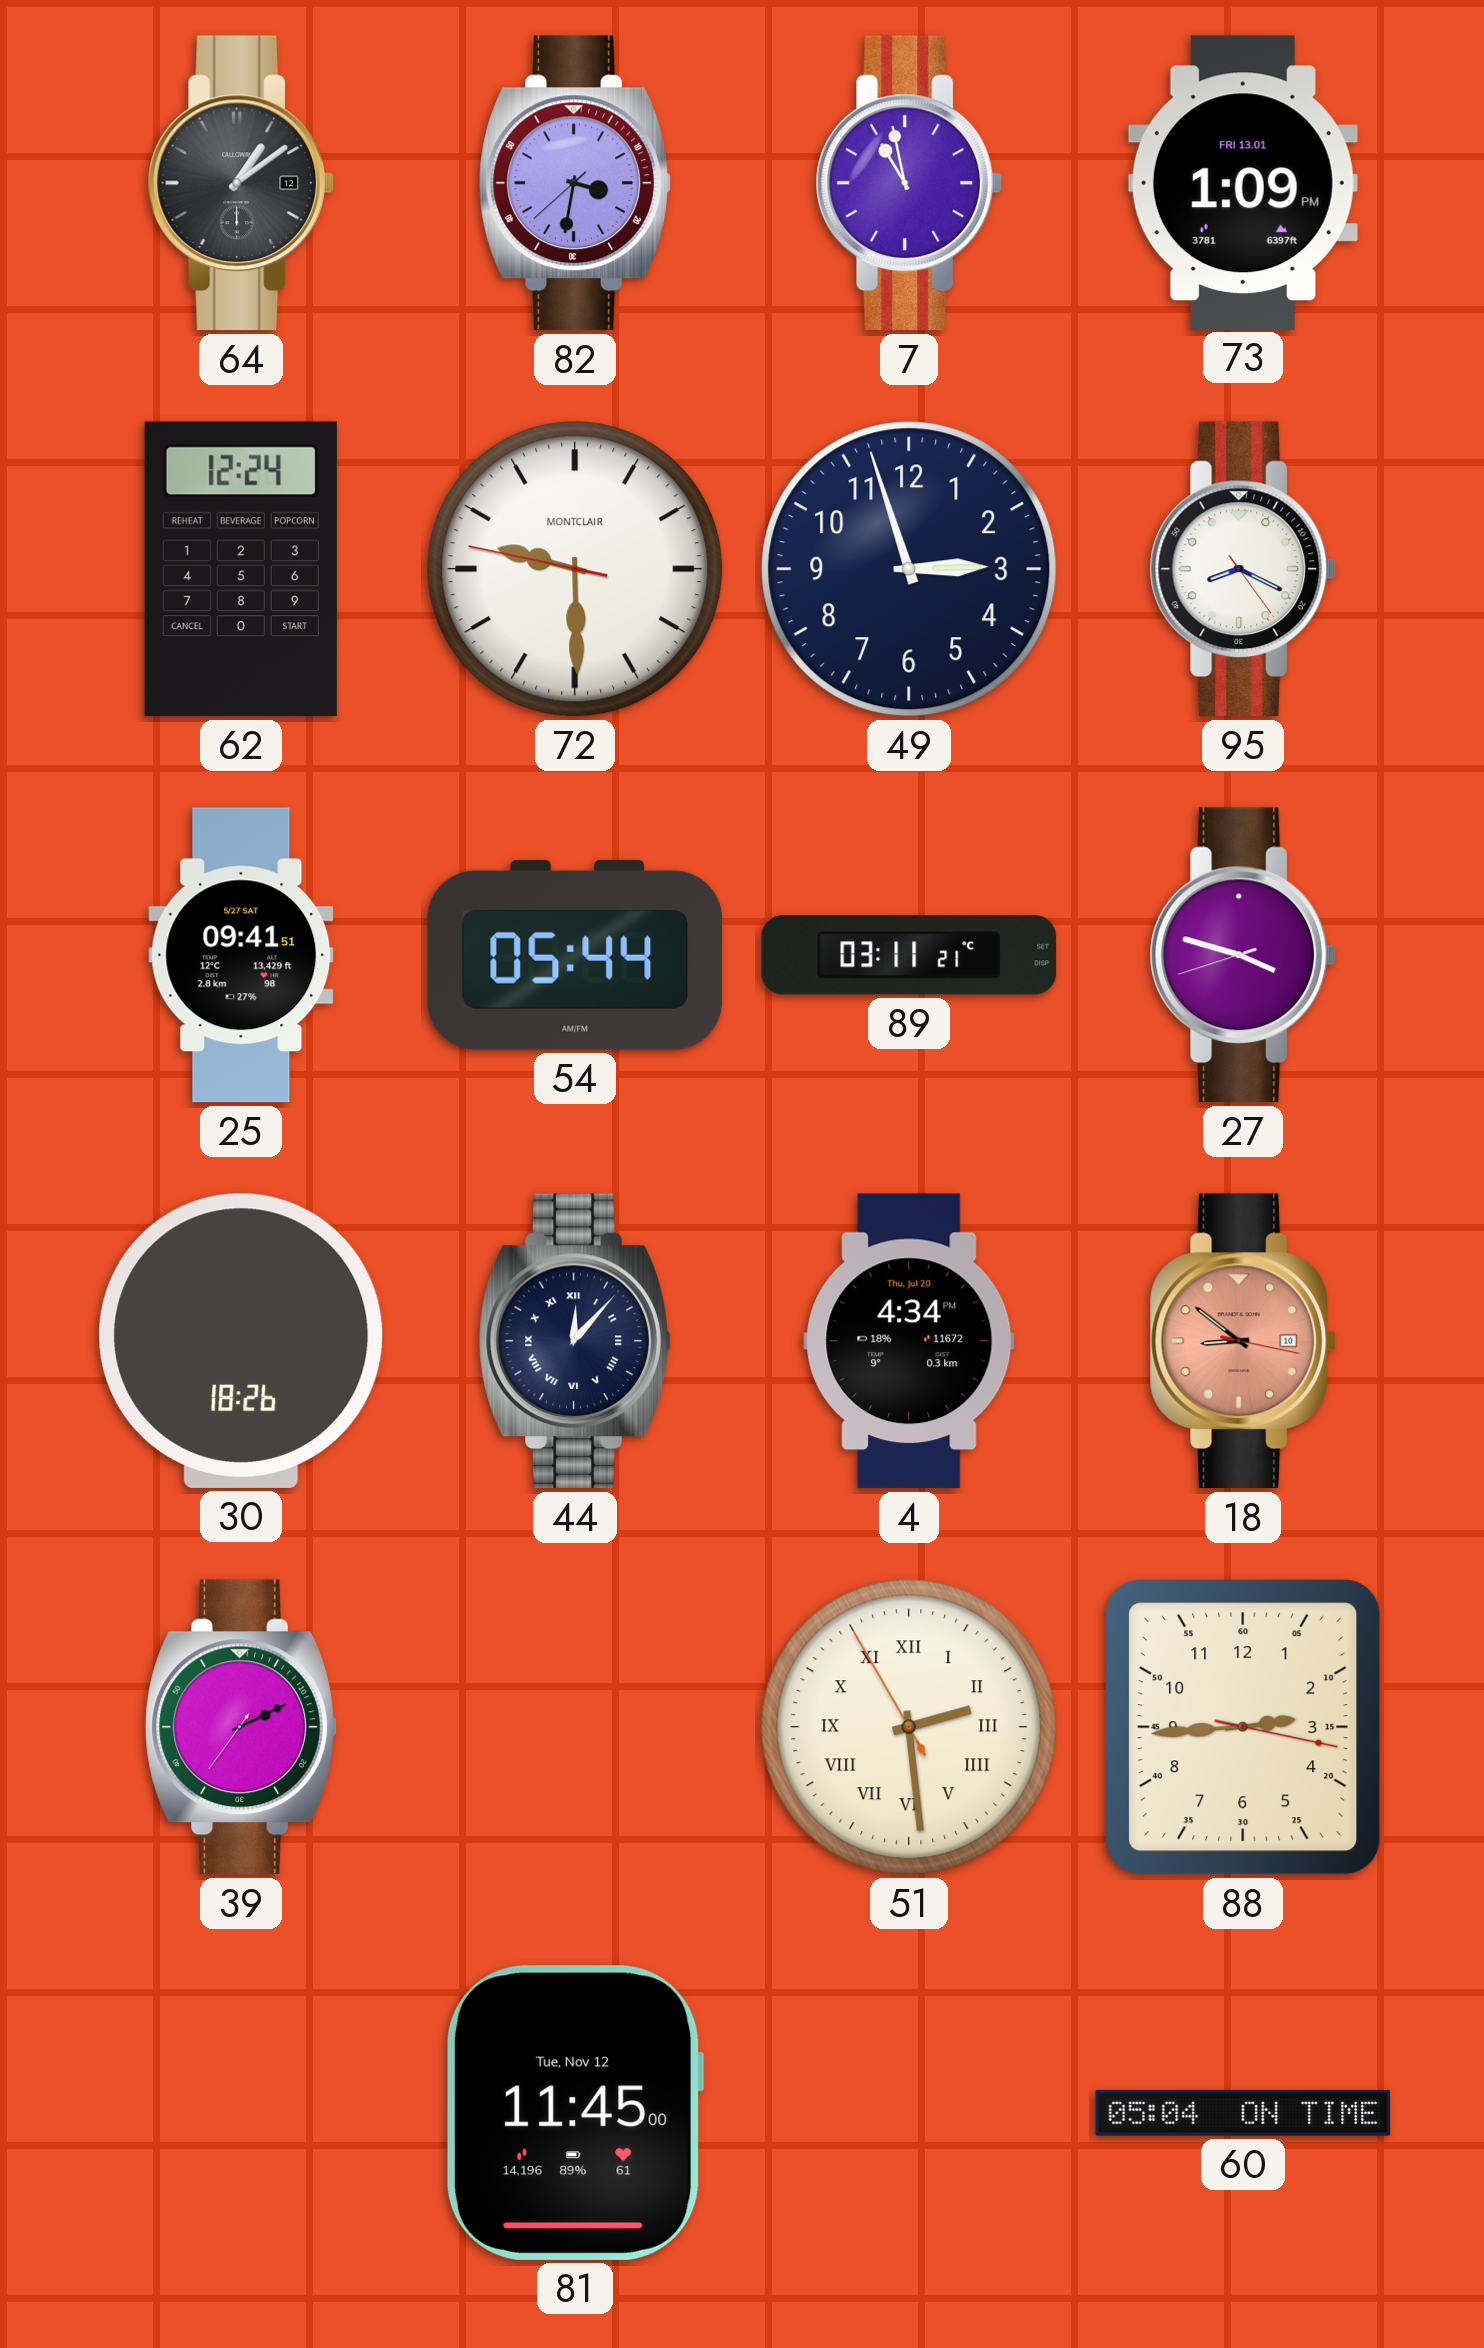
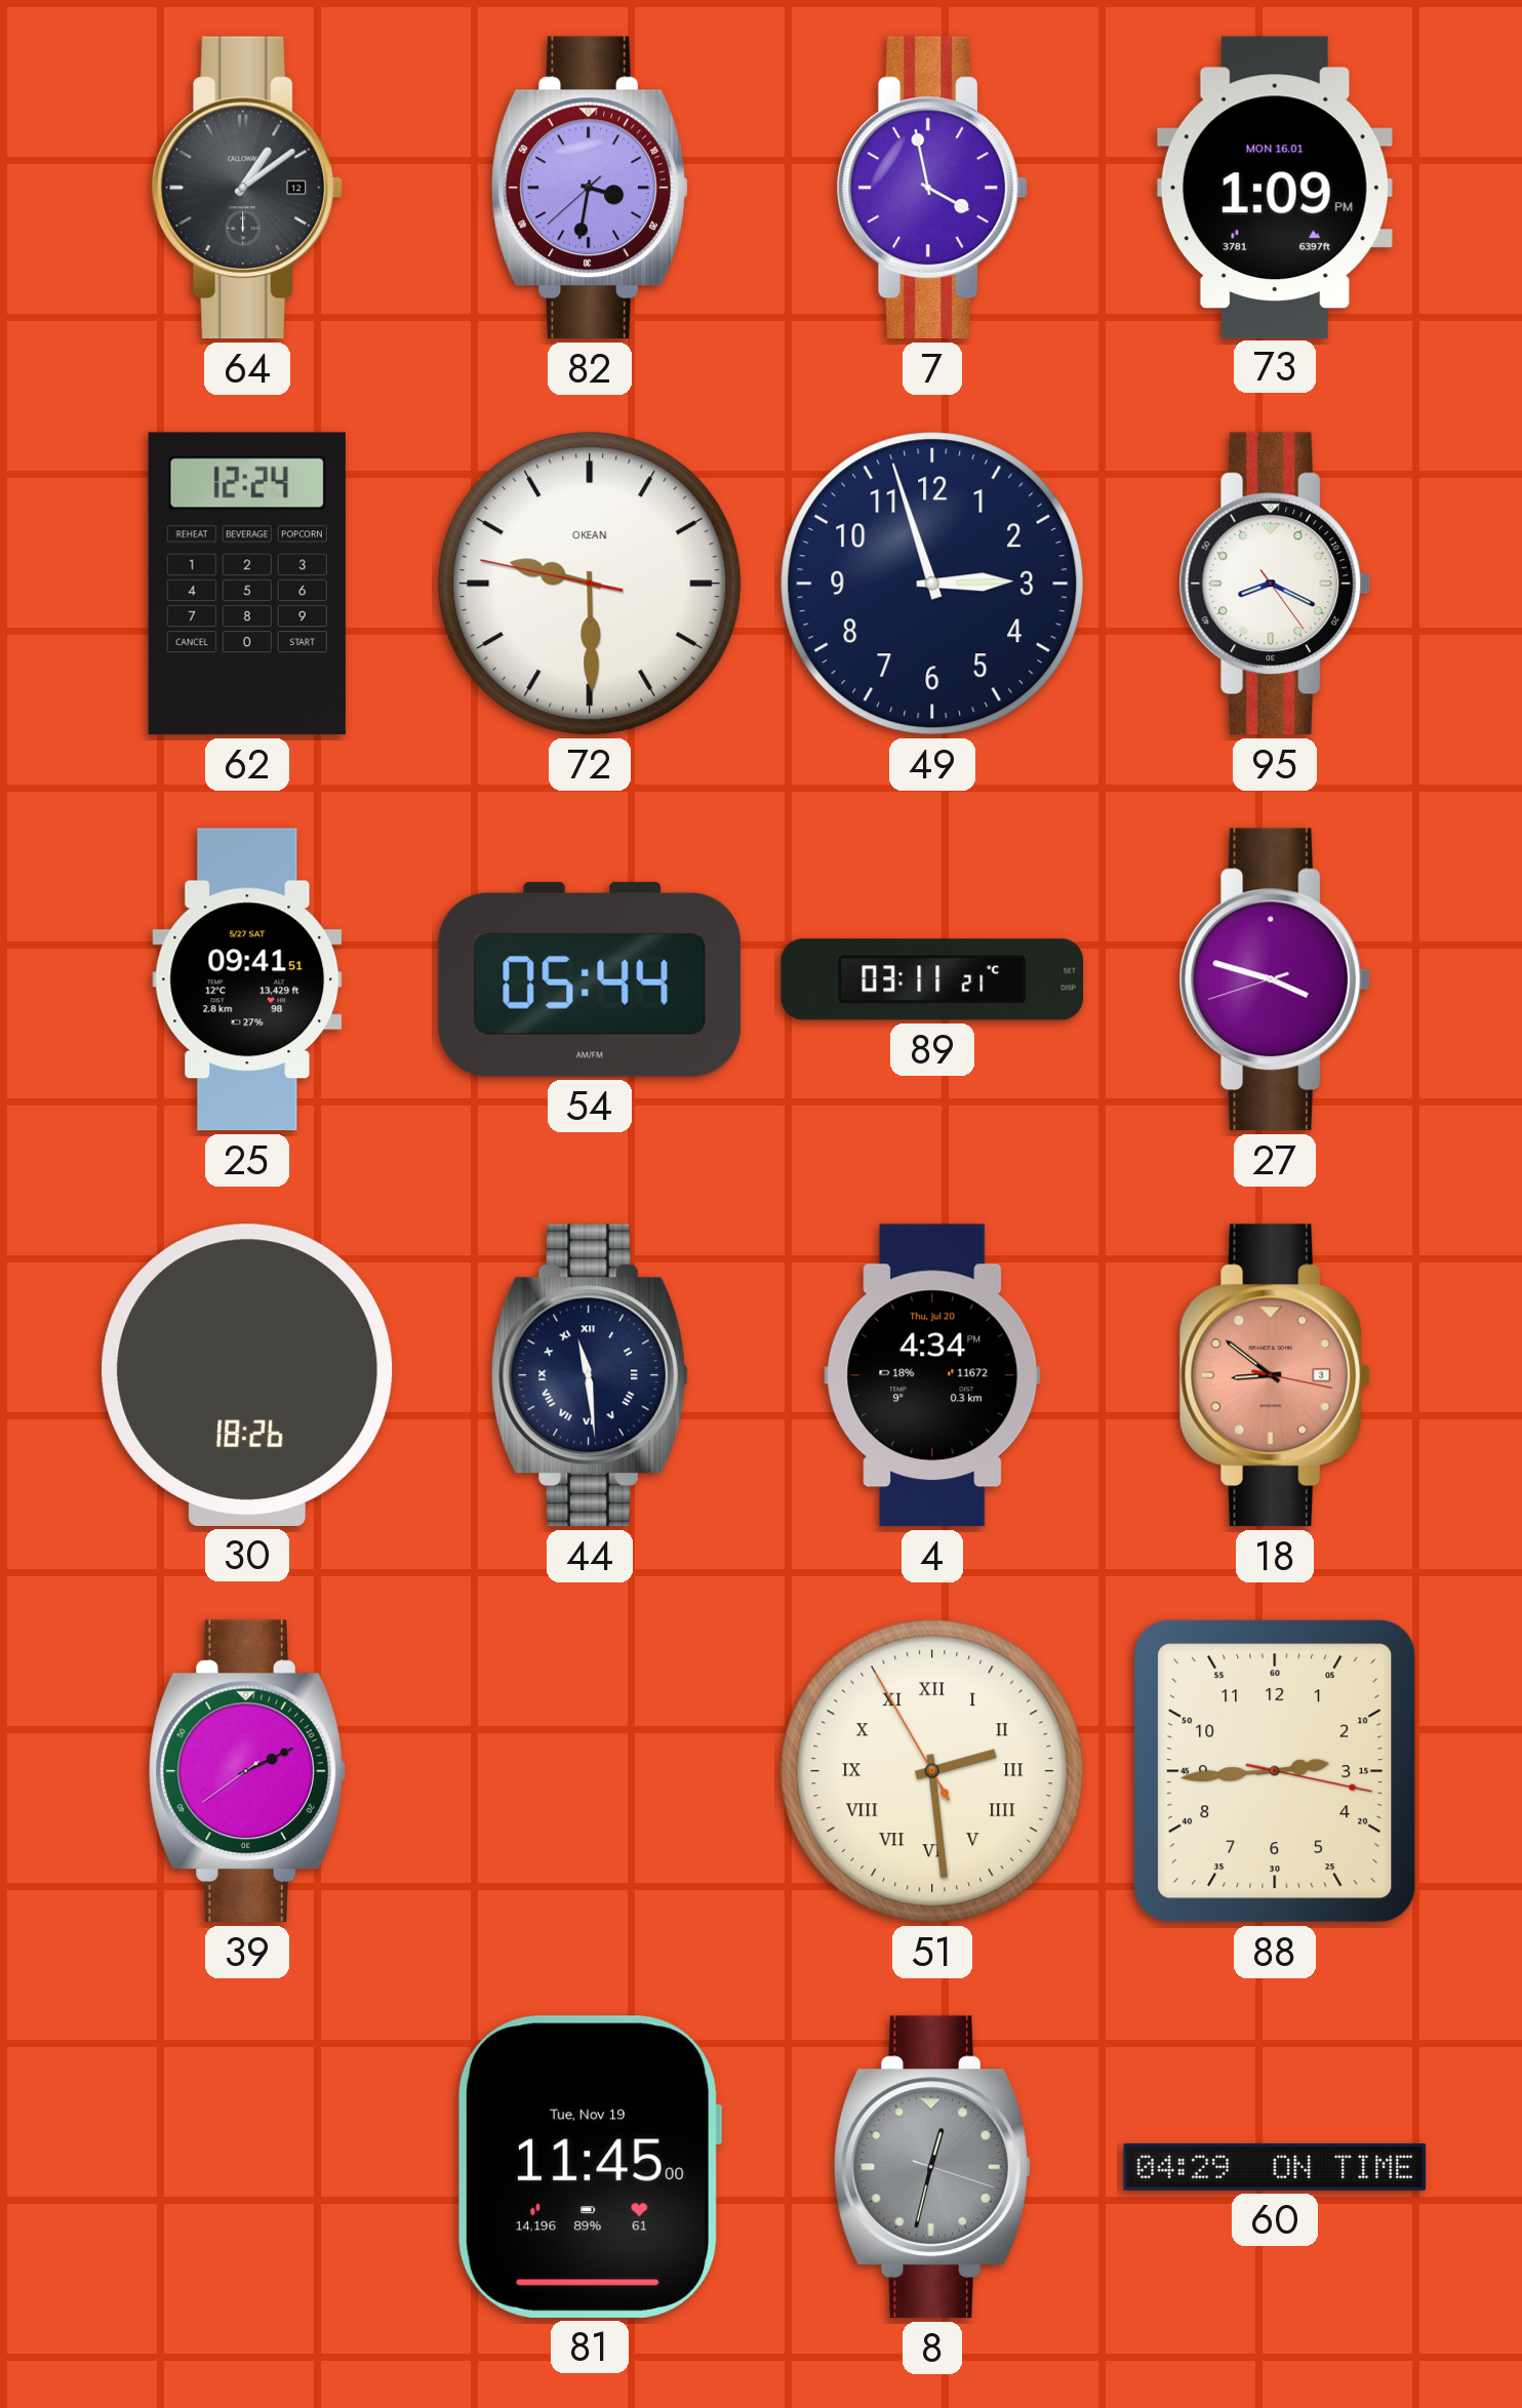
7: 10:58 -> 3:58 (932, 188)
73 date: FRI 13.01 -> MON 16.01 (1275, 187)
72 brand: MONTCLAIR -> OKEAN (590, 584)
44: 12:07 -> 11:29 (590, 1375)
18 date: 10 -> 3 (1275, 1375)
39: 2:10:36 -> 2:10:39 (247, 1771)
81 date: Tue, Nov 12 -> Tue, Nov 19 (590, 2167)
8: none -> 12:32 (932, 2167)
60: 05:04 -> 04:29 (1275, 2167)
